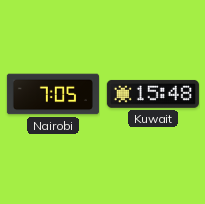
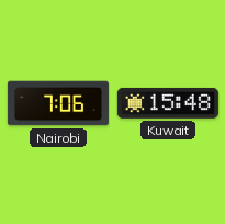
Nairobi: 7:05 -> 7:06 (58, 103)
